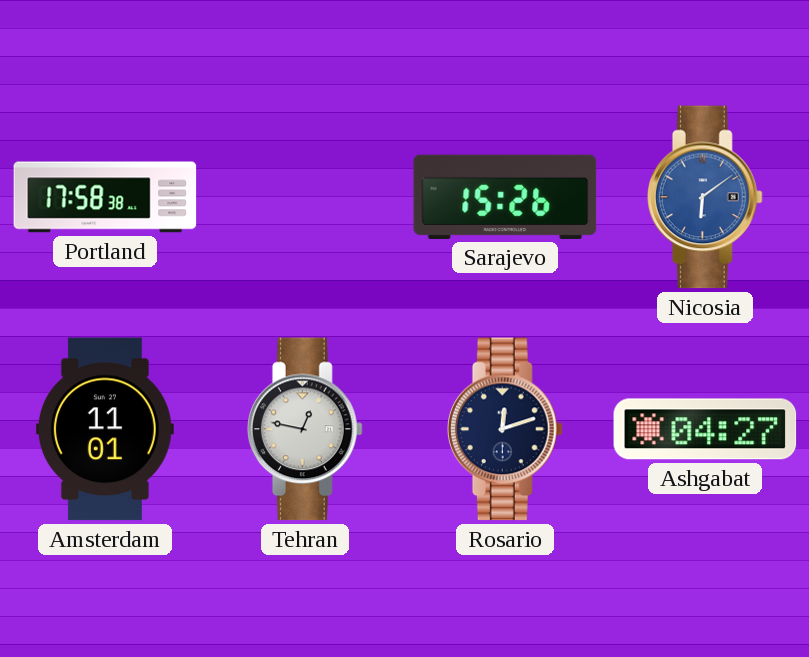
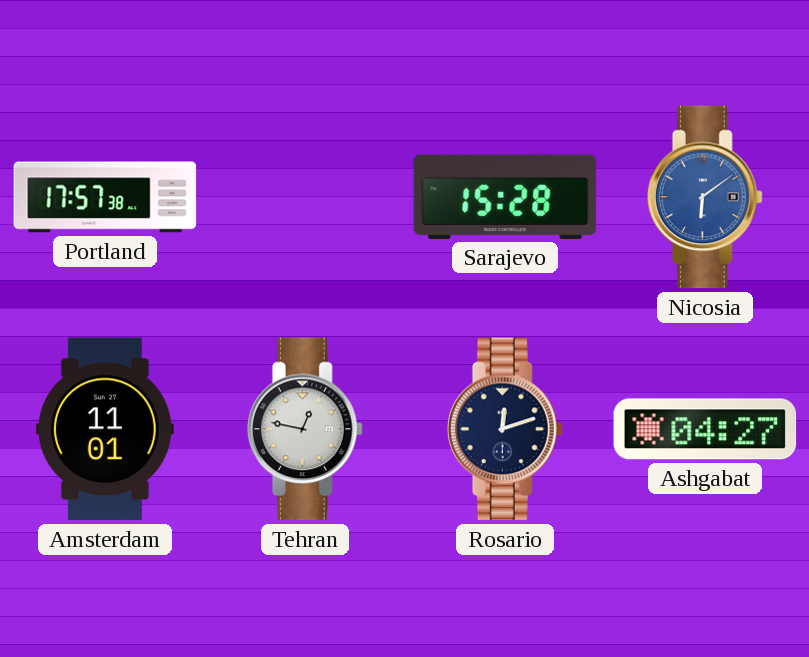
Portland: 17:58 -> 17:57 (105, 197)
Sarajevo: 15:26 -> 15:28 (505, 197)
